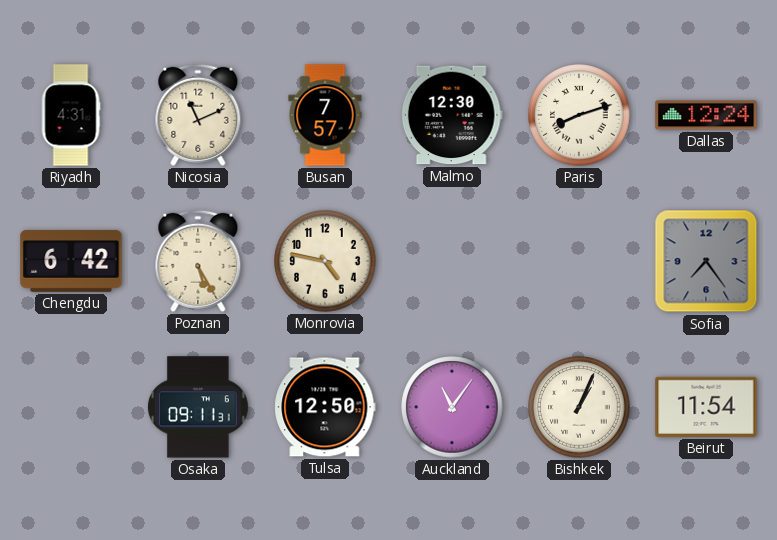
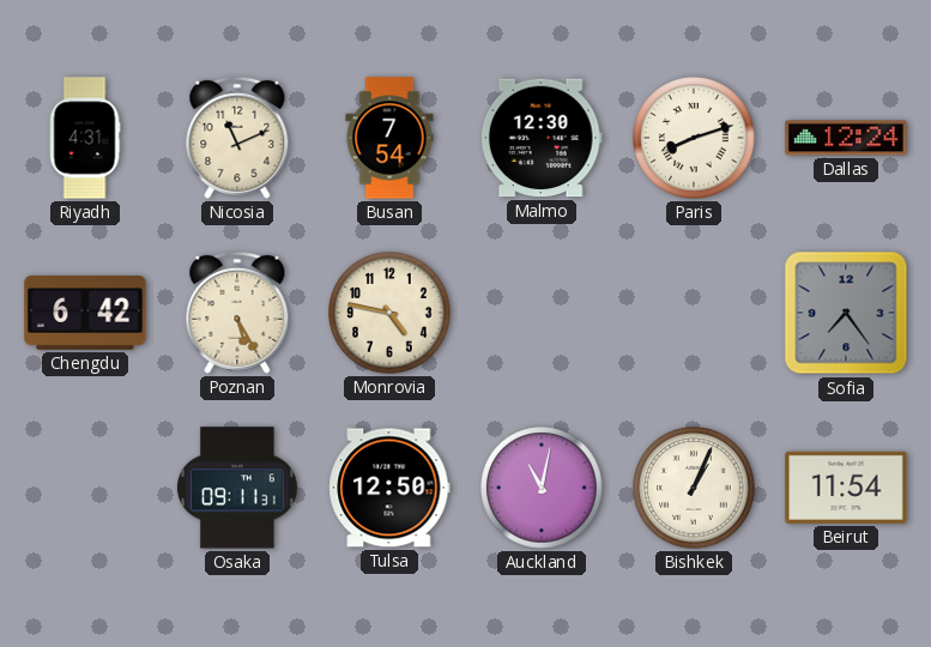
Busan: 7:57 -> 7:54 (389, 138)
Auckland: 11:06 -> 11:02 (542, 488)
